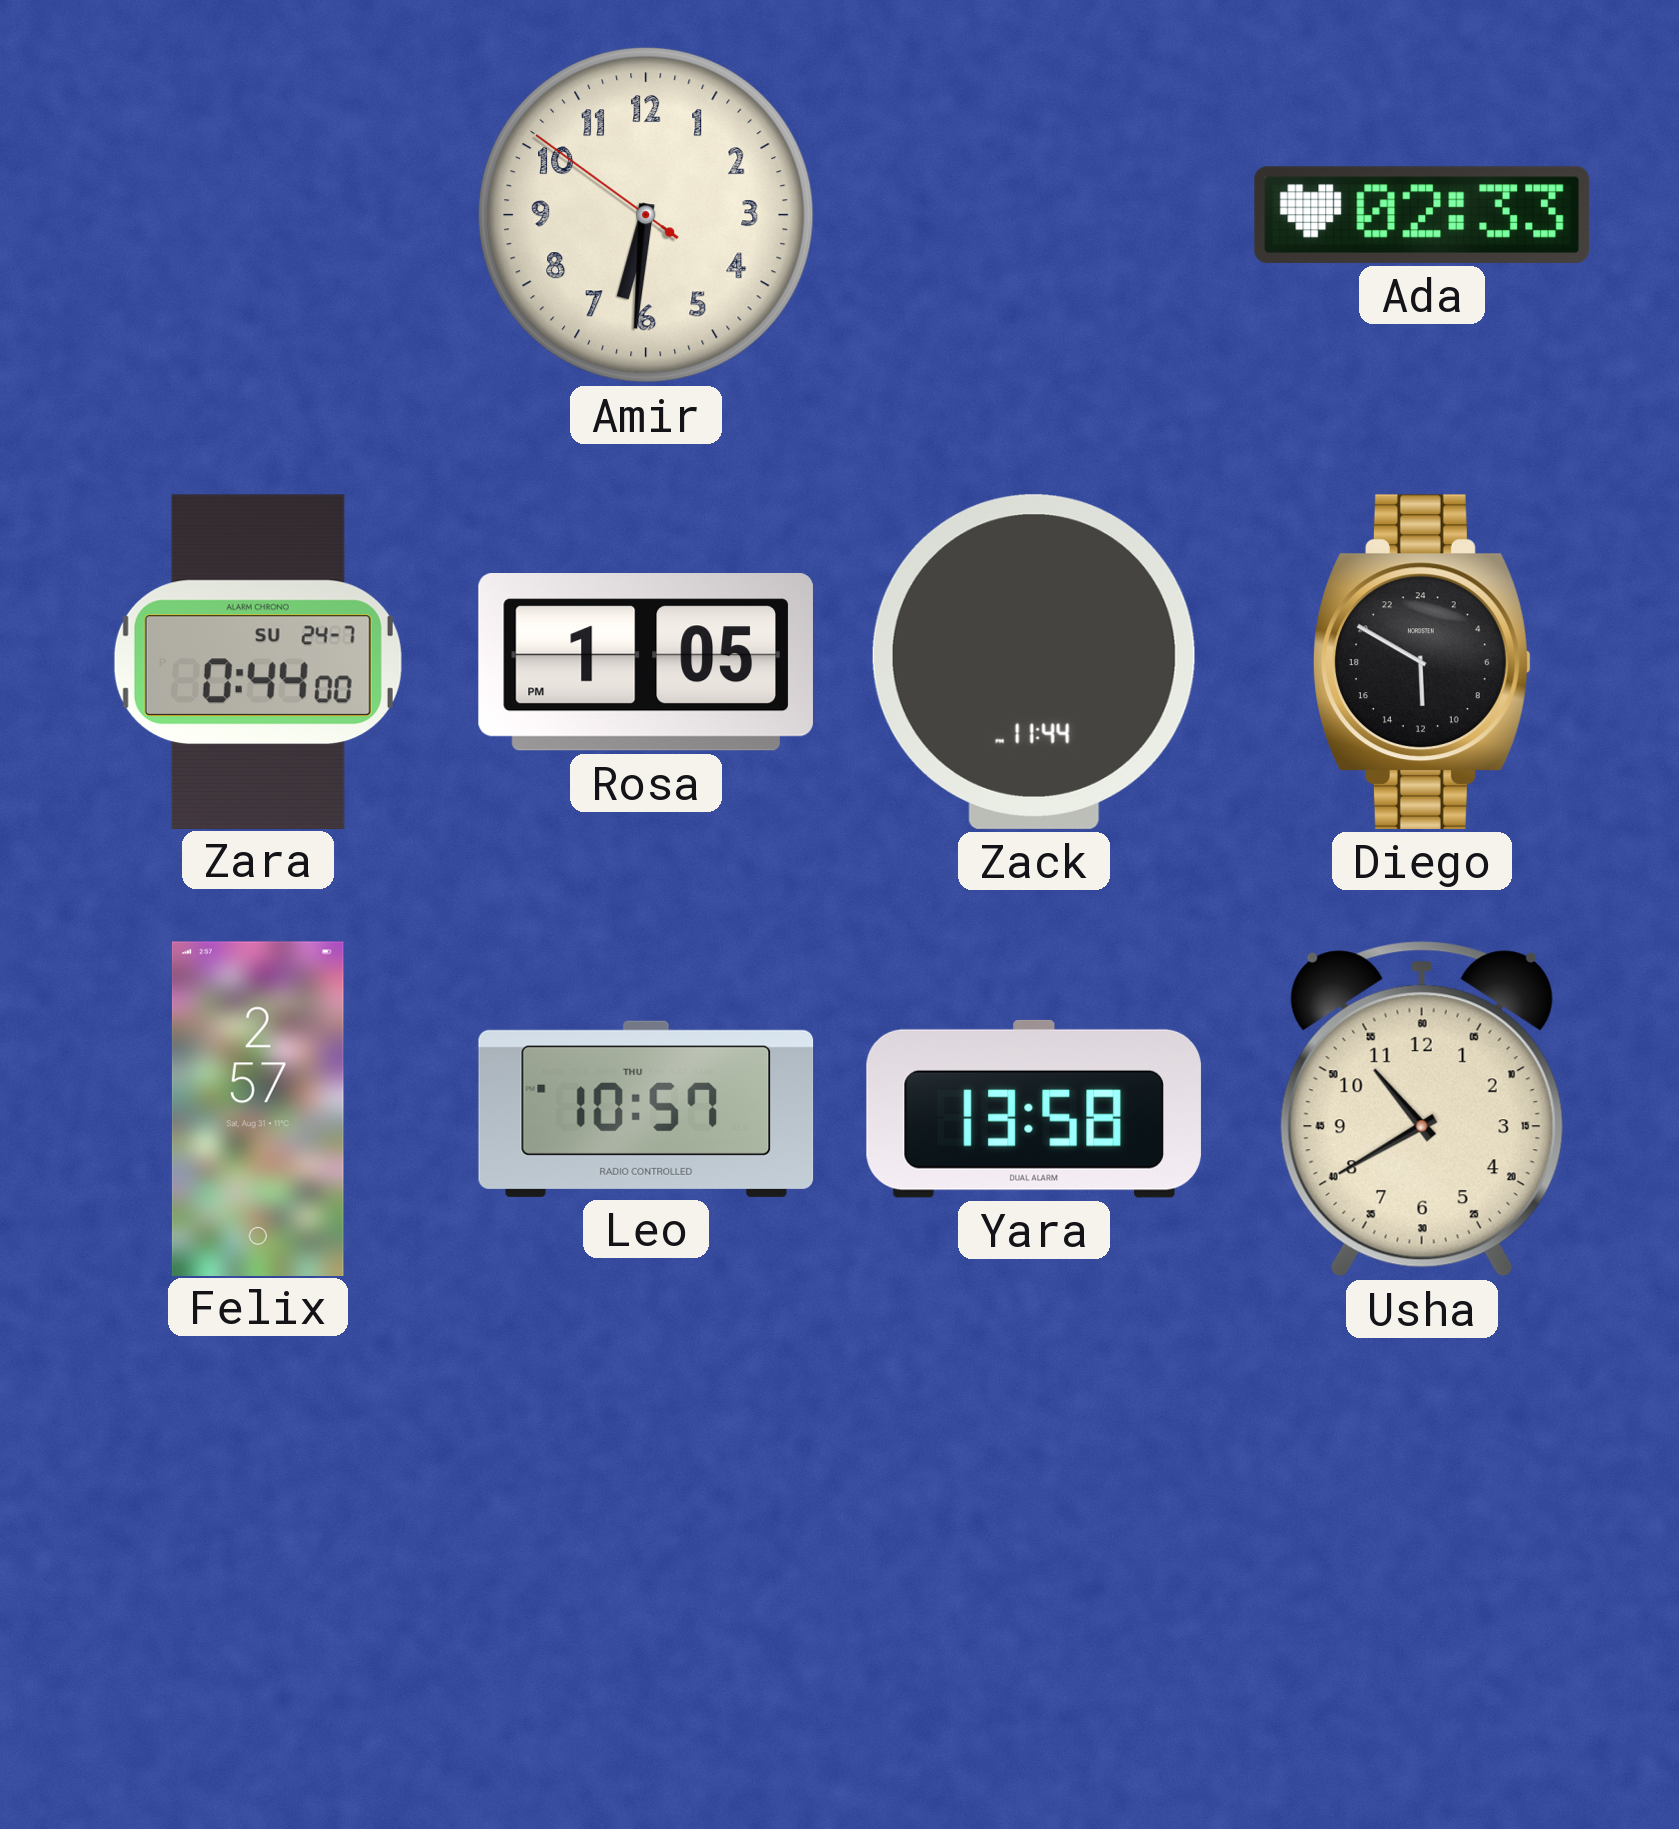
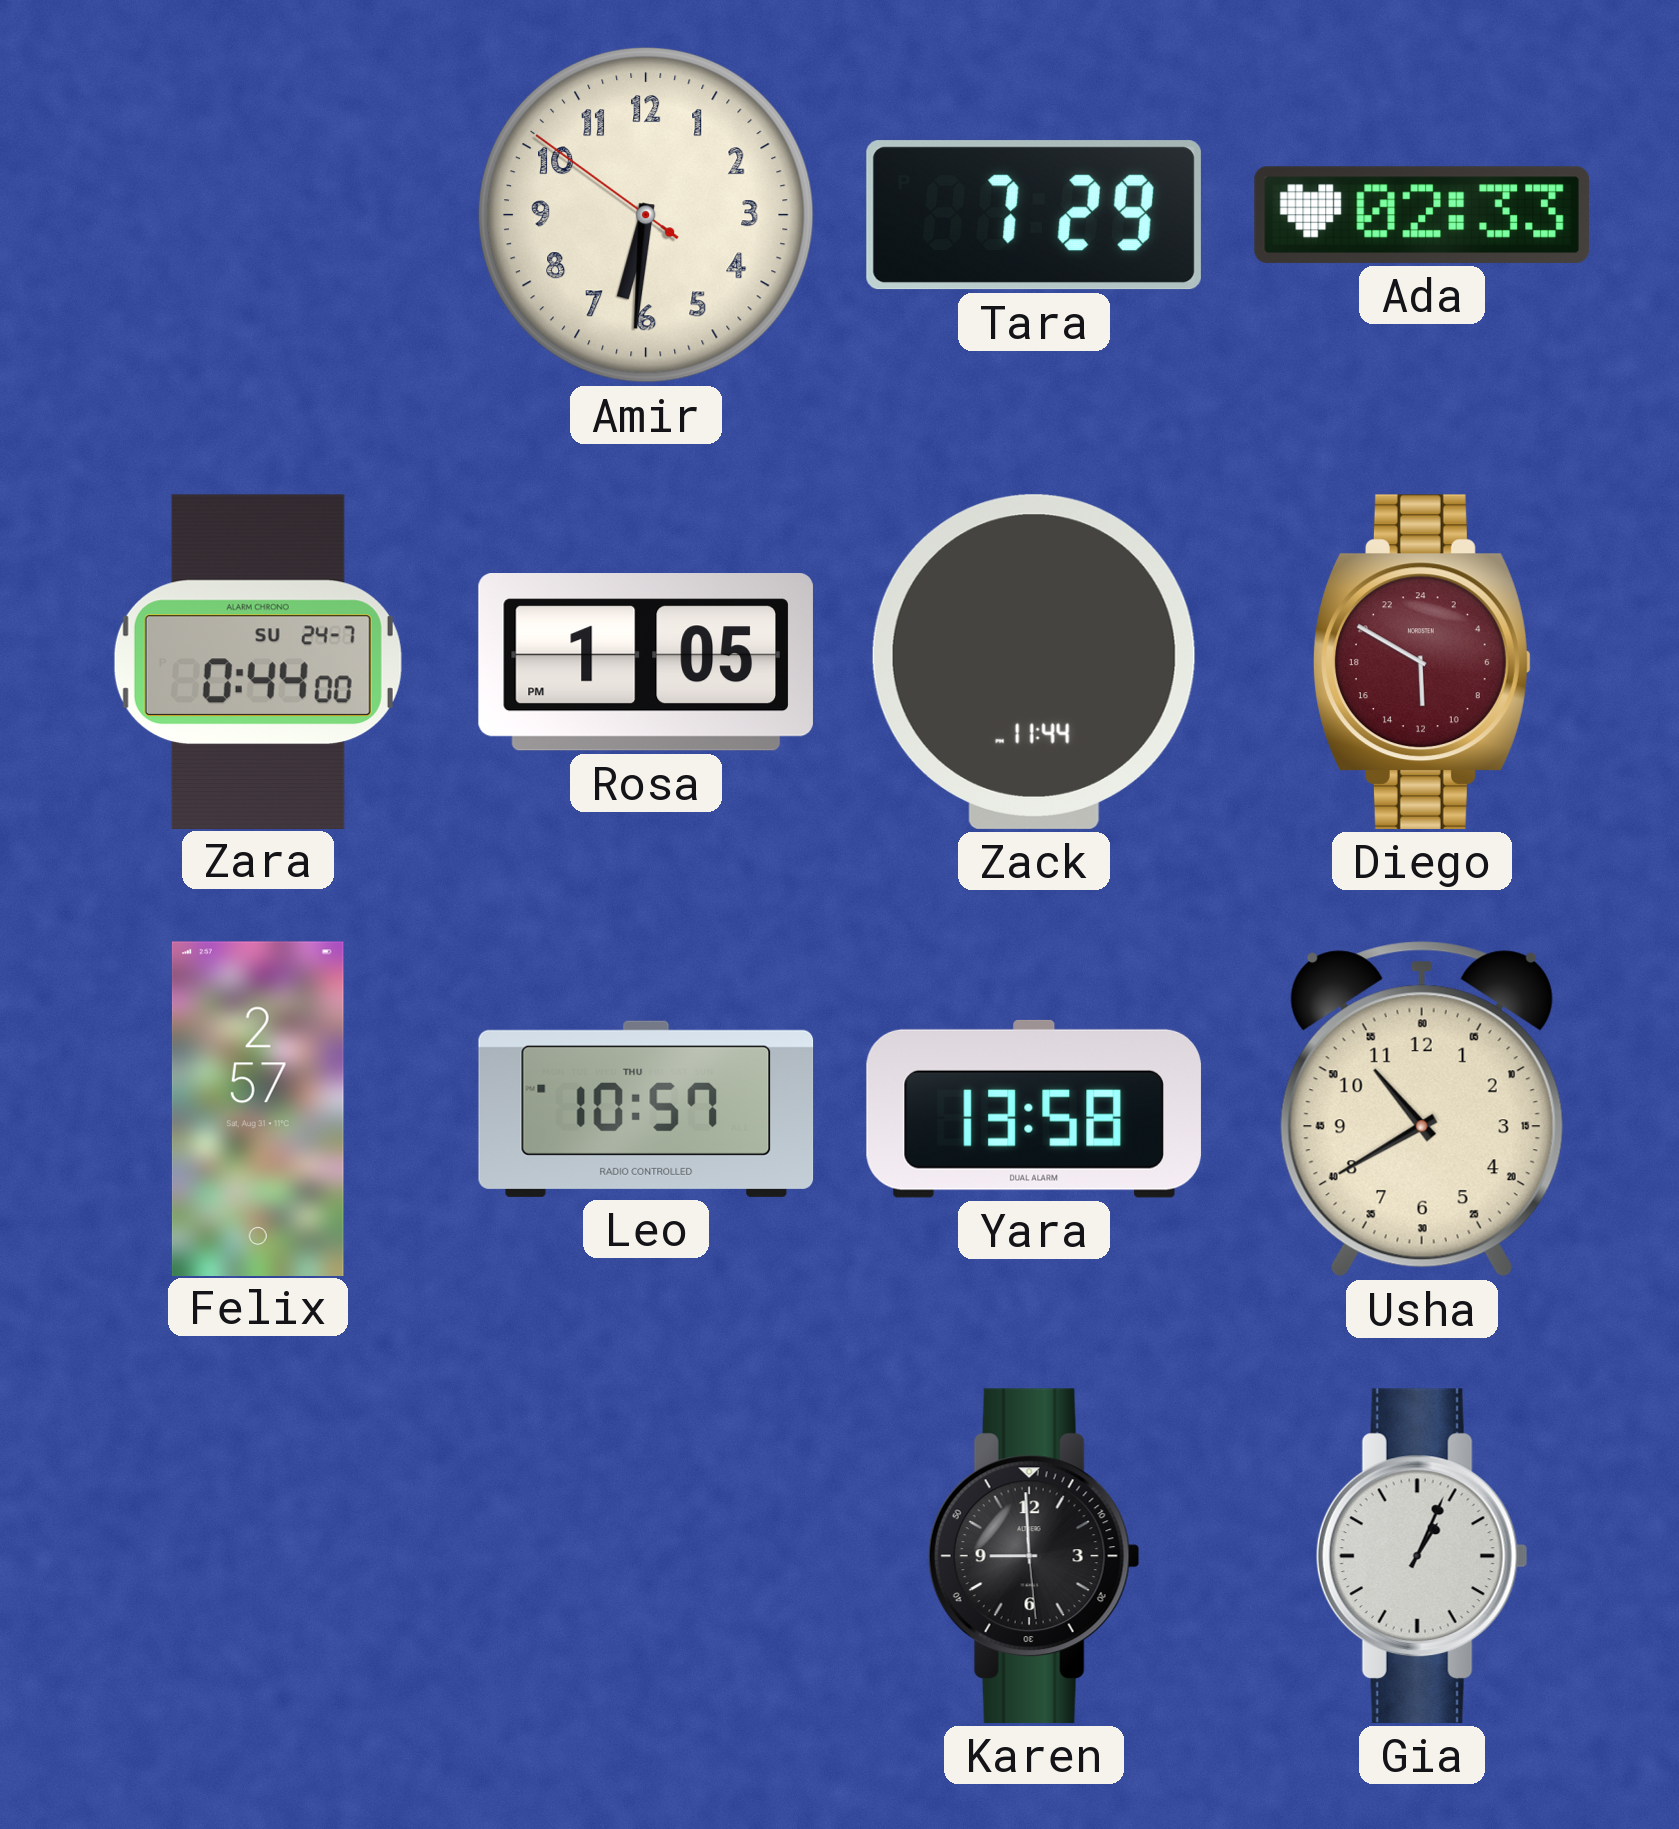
Tara: none -> 7:29 (1034, 215)
Diego dial: black -> burgundy (1423, 662)
Karen: none -> 8:59 (1034, 1556)
Gia: none -> 1:04 (1422, 1556)
